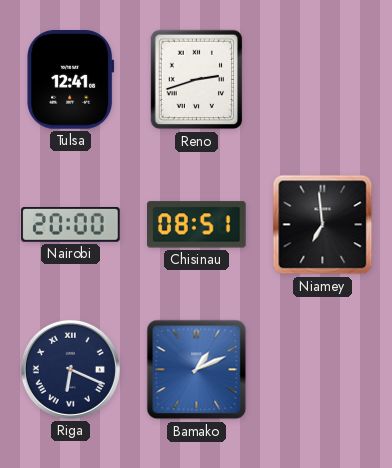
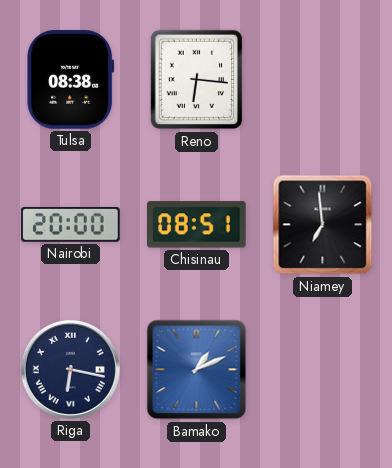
Tulsa: 12:41 -> 08:38 (71, 80)
Reno: 2:42 -> 6:16 (197, 80)
Riga: 6:19 -> 6:17 (70, 369)
